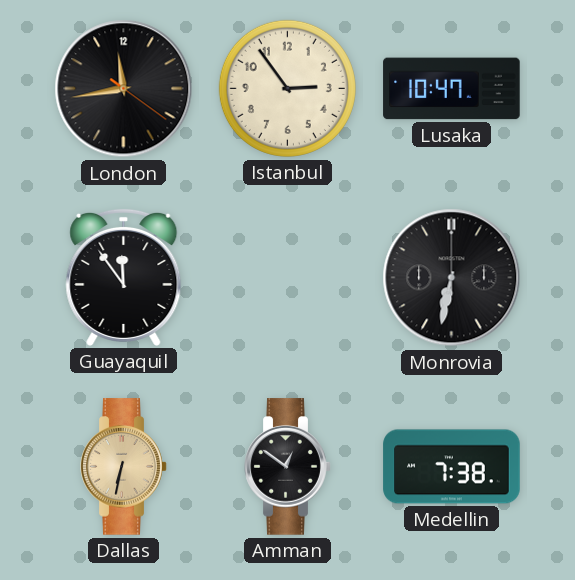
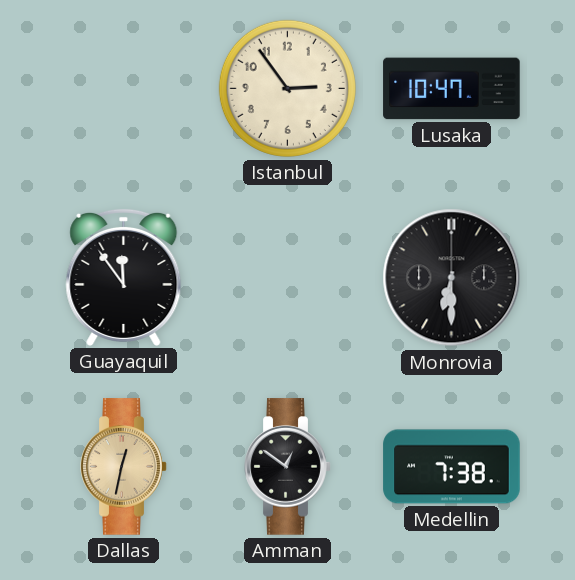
London: 11:43 -> none (124, 89)
Monrovia: 6:32 -> 6:30 (452, 278)
Dallas: 6:32 -> 12:32 (124, 467)
